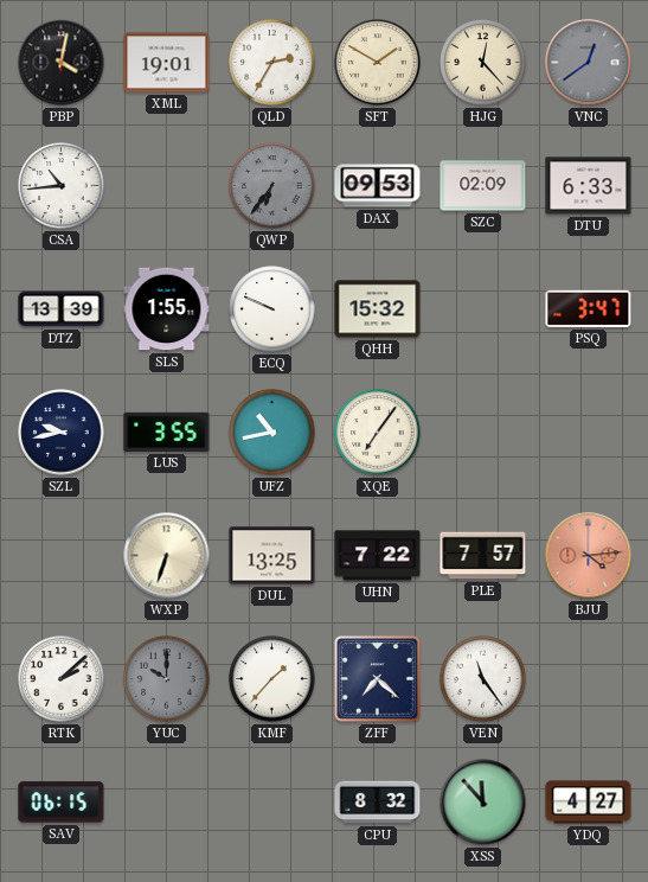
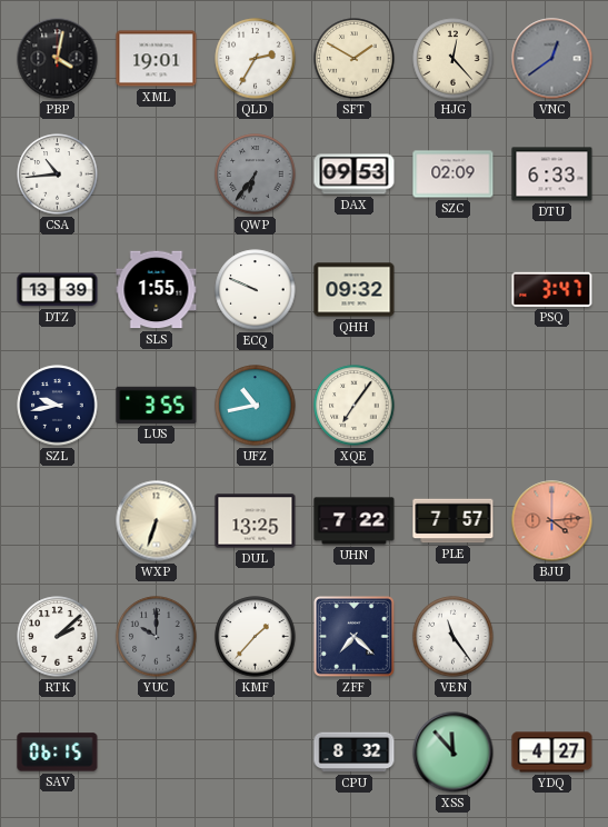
QHH: 15:32 -> 09:32 (355, 290)
